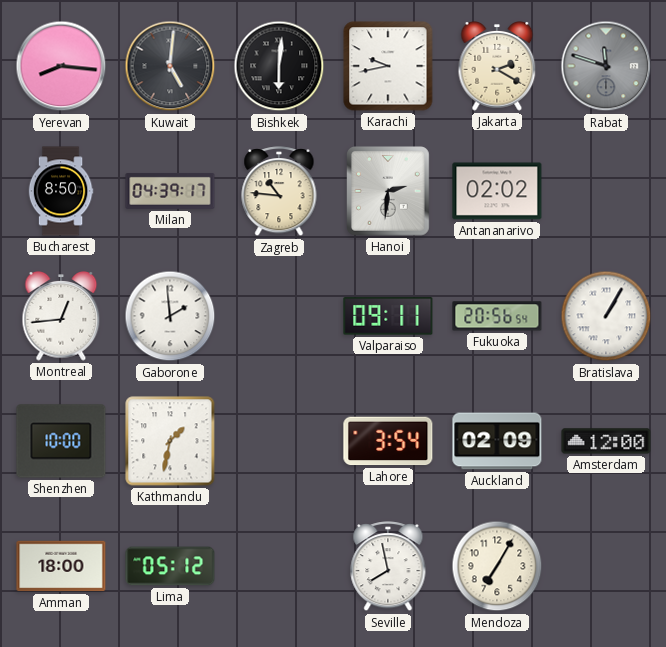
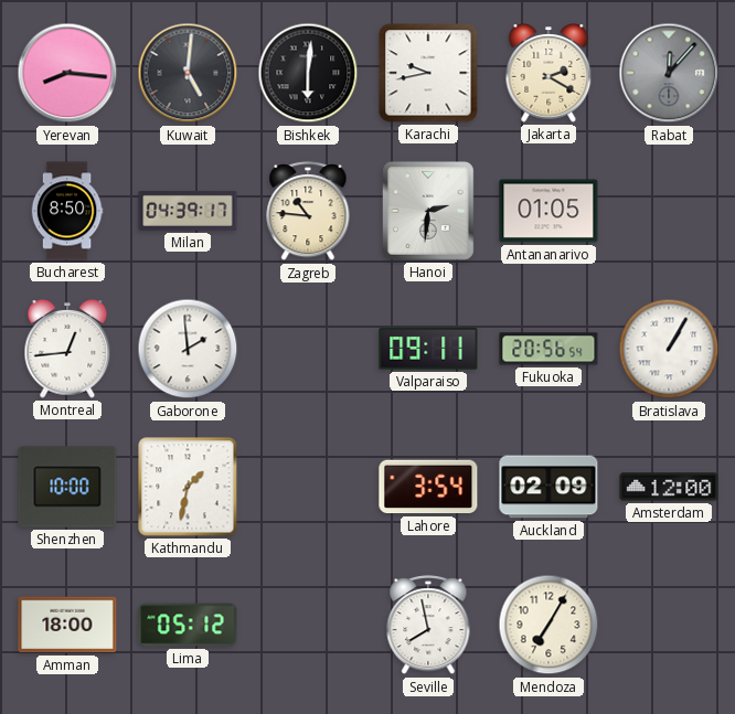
Rabat: 11:48 -> 12:07 (669, 73)
Antananarivo: 02:02 -> 01:05 (548, 211)
